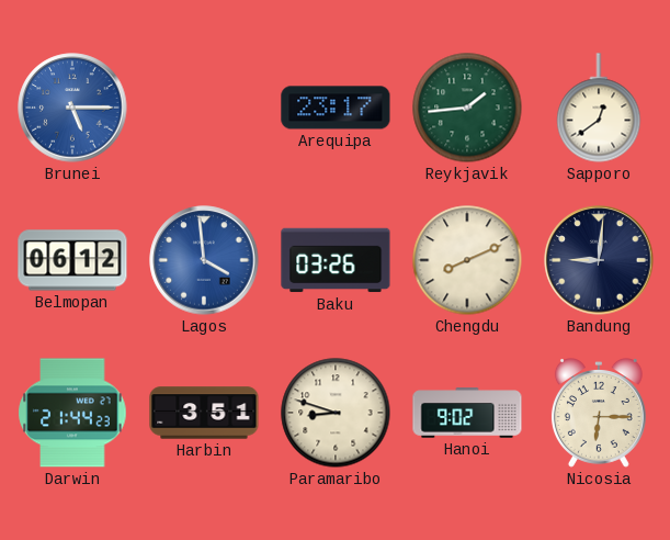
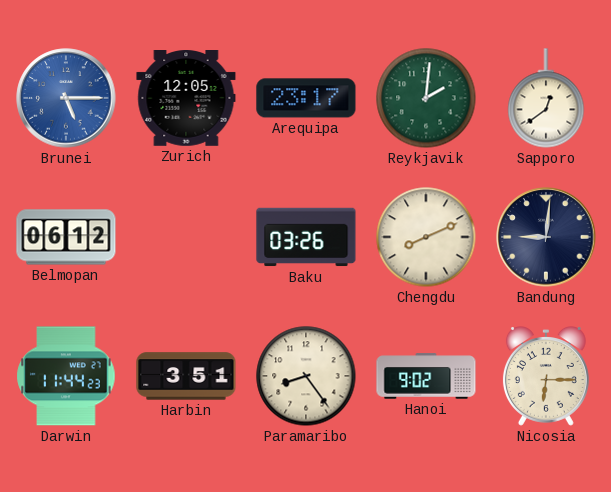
Zurich: none -> 12:05 (186, 99)
Reykjavik: 1:44 -> 2:01 (426, 98)
Lagos: 3:59 -> none (204, 260)
Darwin: 21:44 -> 11:44 (66, 376)
Paramaribo: 8:48 -> 8:24 (306, 376)
